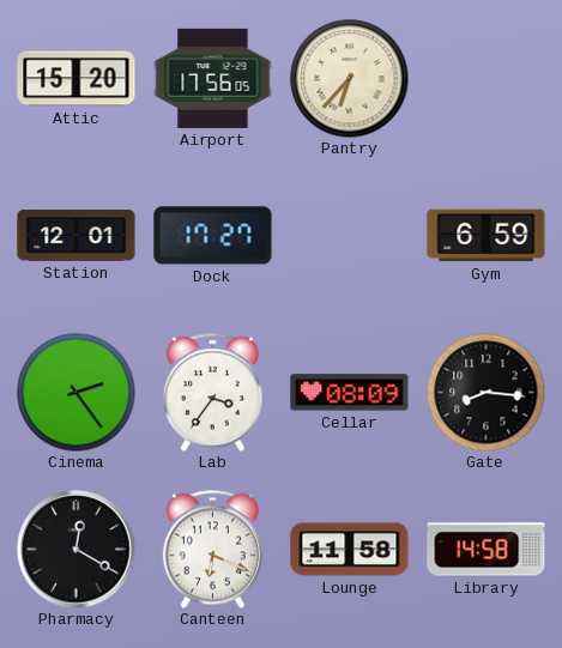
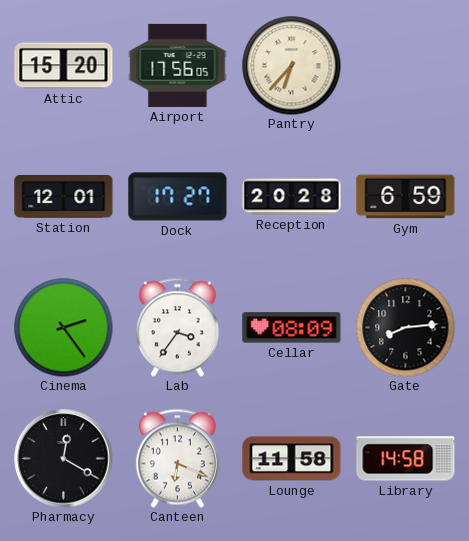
Reception: none -> 20:28 (292, 197)
Gate: 8:16 -> 8:14 (406, 328)
